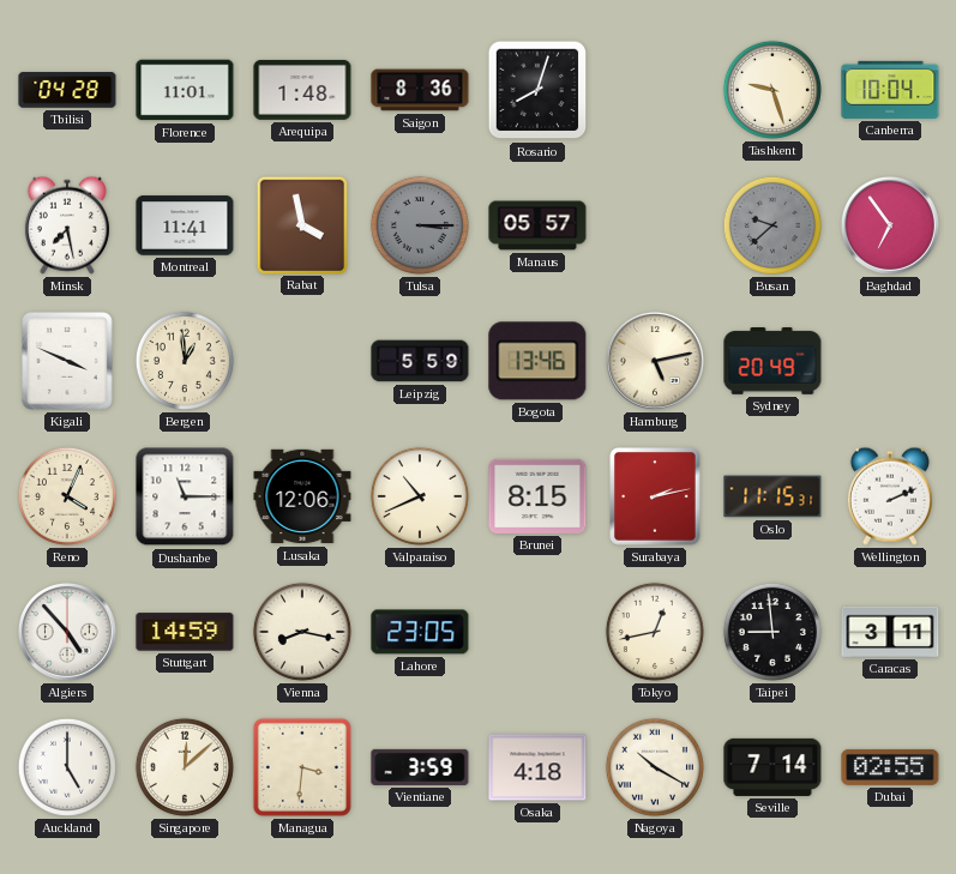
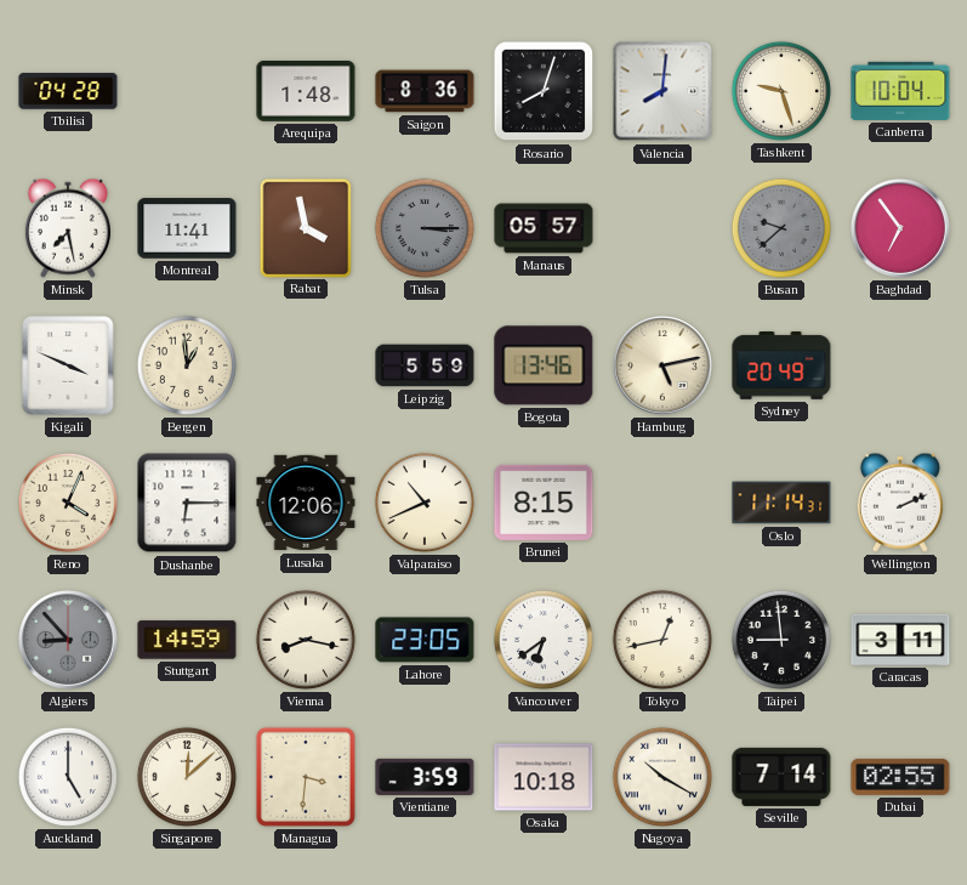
Florence: 11:01 -> none (185, 90)
Valencia: none -> 8:01 (662, 91)
Dushanbe: 11:15 -> 6:15 (187, 503)
Surabaya: 2:13 -> none (656, 498)
Oslo: 11:15 -> 11:14 (781, 503)
Algiers: 4:53 -> 8:53 (68, 640)
Algiers dial: white -> grey (68, 640)
Vancouver: none -> 6:39 (544, 640)
Osaka: 4:18 -> 10:18 (544, 777)
